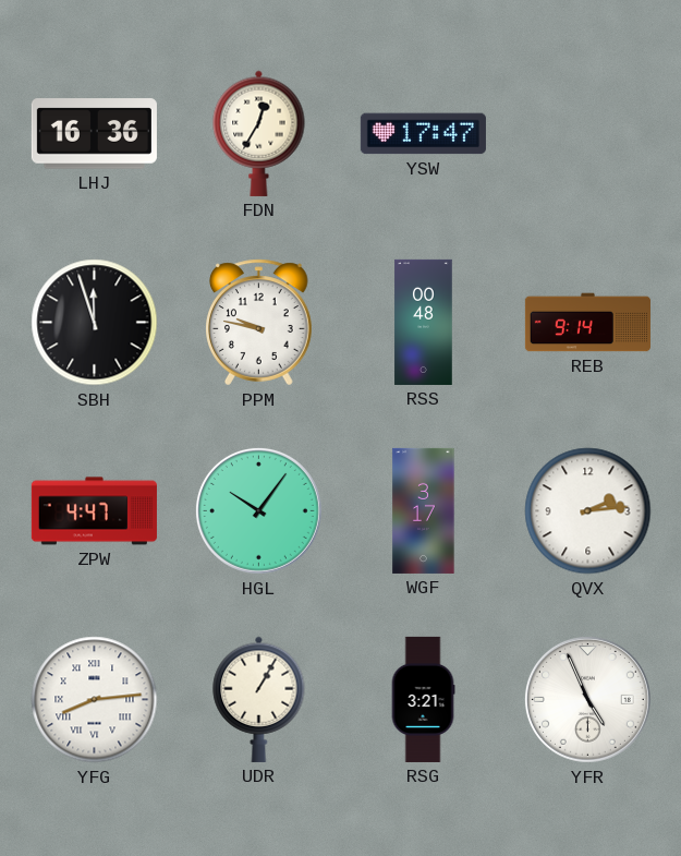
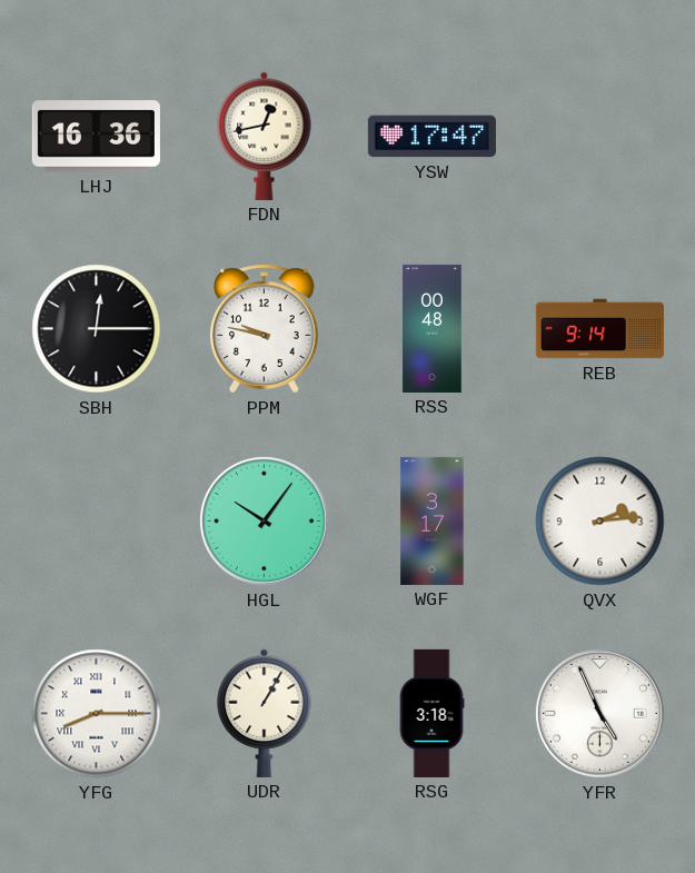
FDN: 12:35 -> 12:43 (265, 136)
SBH: 11:57 -> 12:15 (97, 329)
ZPW: 4:47 -> none (94, 511)
YFG: 8:14 -> 8:15 (97, 714)
RSG: 3:21 -> 3:18 (431, 713)
